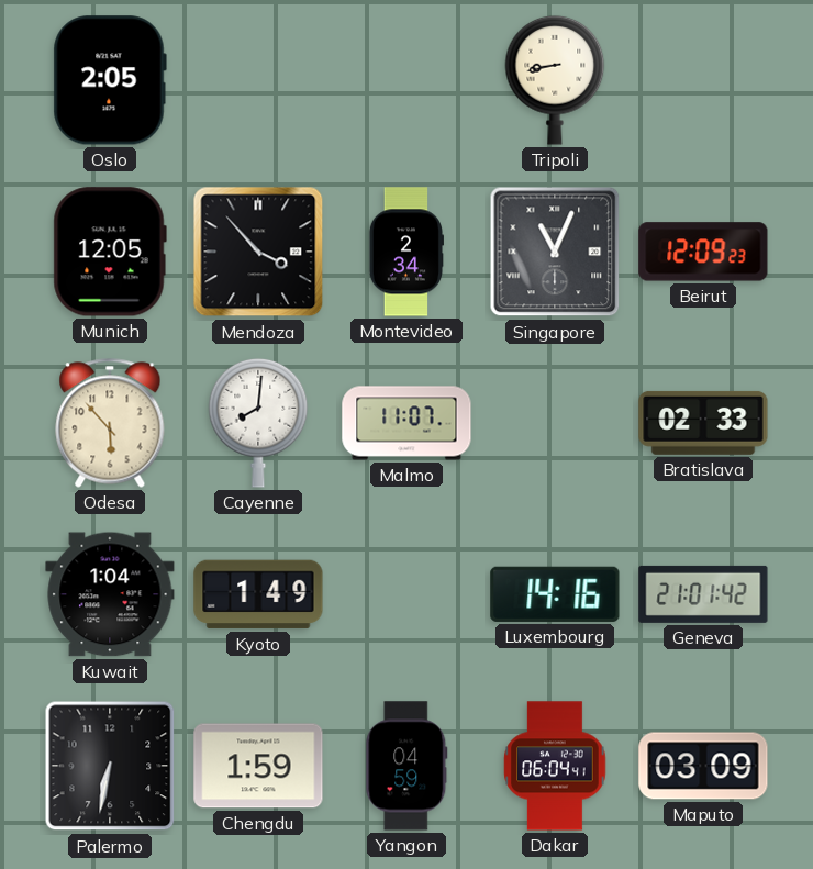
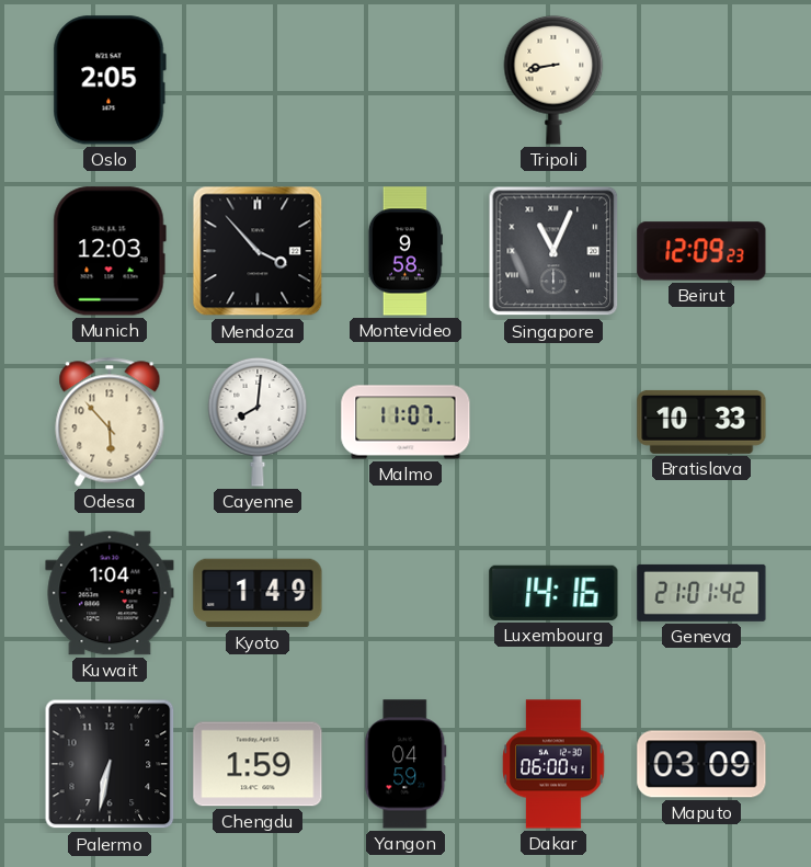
Munich: 12:05 -> 12:03 (110, 251)
Montevideo: 2:34 -> 9:58 (404, 251)
Bratislava: 02:33 -> 10:33 (701, 422)
Dakar: 06:04 -> 06:00 (553, 764)
